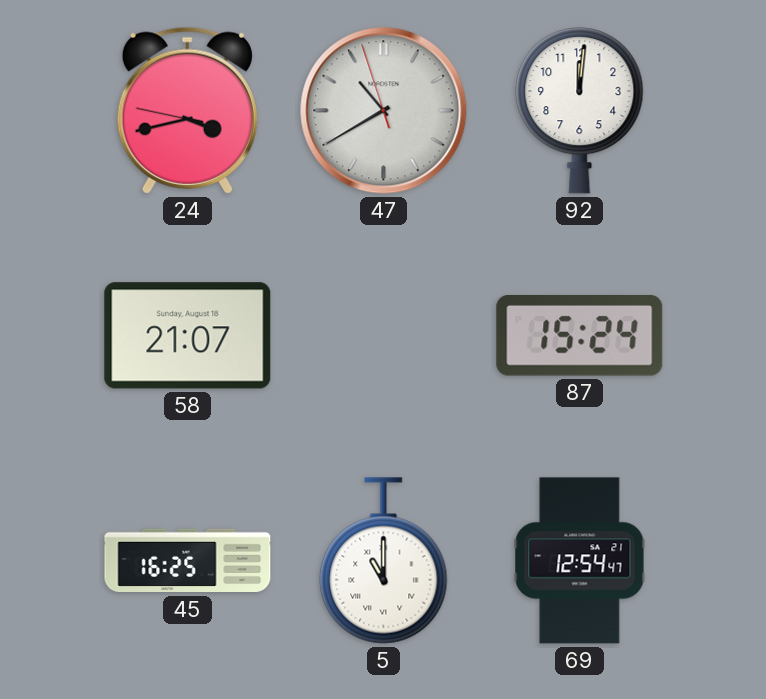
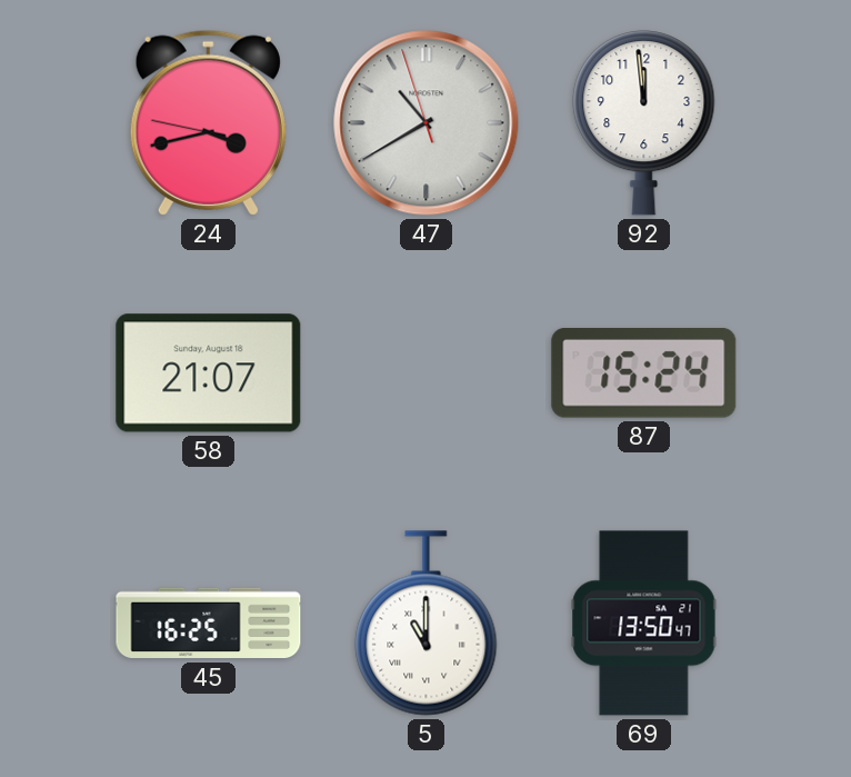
92: 12:01 -> 11:59 (644, 123)
69: 12:54 -> 13:50 (644, 624)
